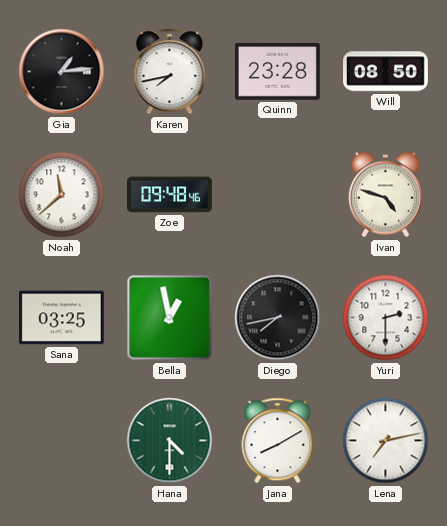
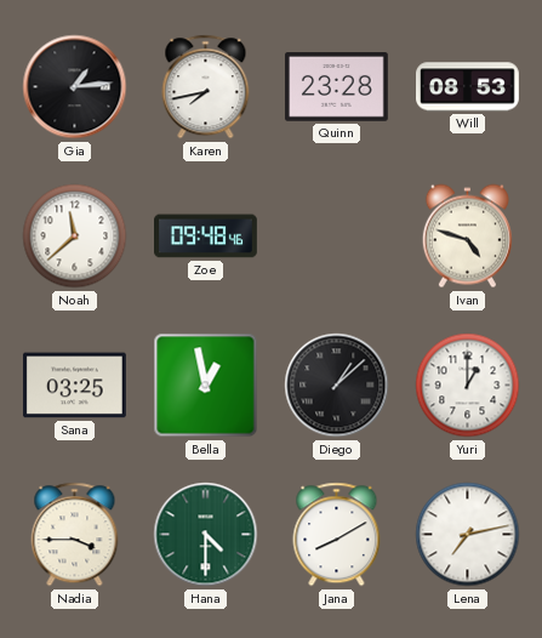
Will: 08:50 -> 08:53 (468, 87)
Diego: 7:43 -> 1:08 (337, 386)
Yuri: 2:30 -> 1:00 (468, 386)
Nadia: none -> 3:45 (75, 535)
